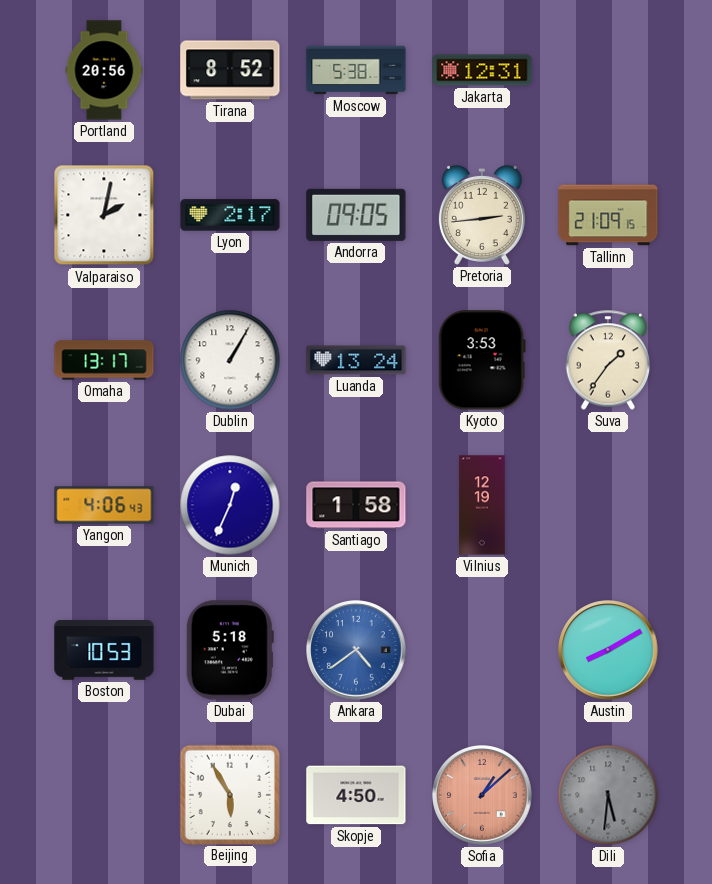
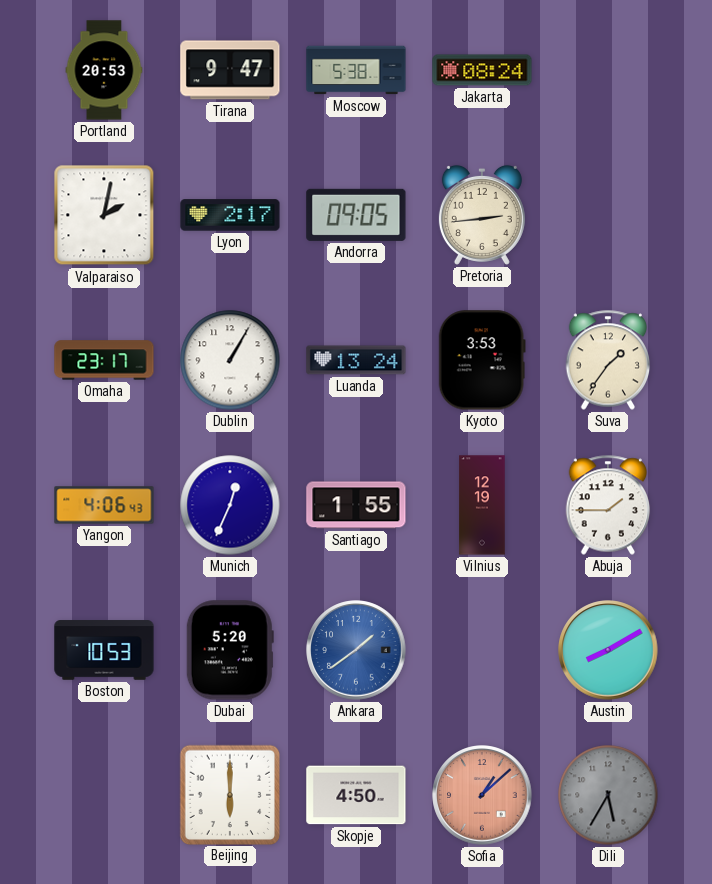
Portland: 20:56 -> 20:53 (104, 70)
Tirana: 8:52 -> 9:47 (230, 70)
Jakarta: 12:31 -> 08:24 (482, 70)
Tallinn: 21:09 -> none (608, 215)
Omaha: 13:17 -> 23:17 (104, 360)
Santiago: 1:58 -> 1:55 (356, 505)
Abuja: none -> 1:45 (608, 505)
Dubai: 5:18 -> 5:20 (230, 650)
Ankara: 4:39 -> 1:39 (356, 650)
Beijing: 5:55 -> 6:00 (229, 794)
Dili: 5:31 -> 5:35 (608, 795)
